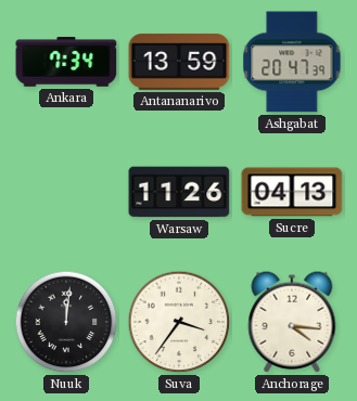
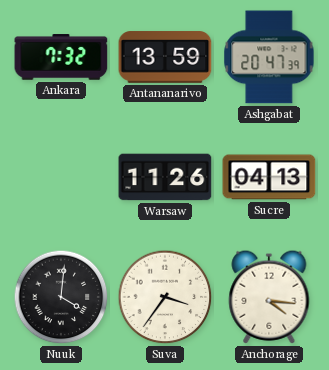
Ankara: 7:34 -> 7:32 (61, 57)
Nuuk: 12:01 -> 4:01 (61, 297)
